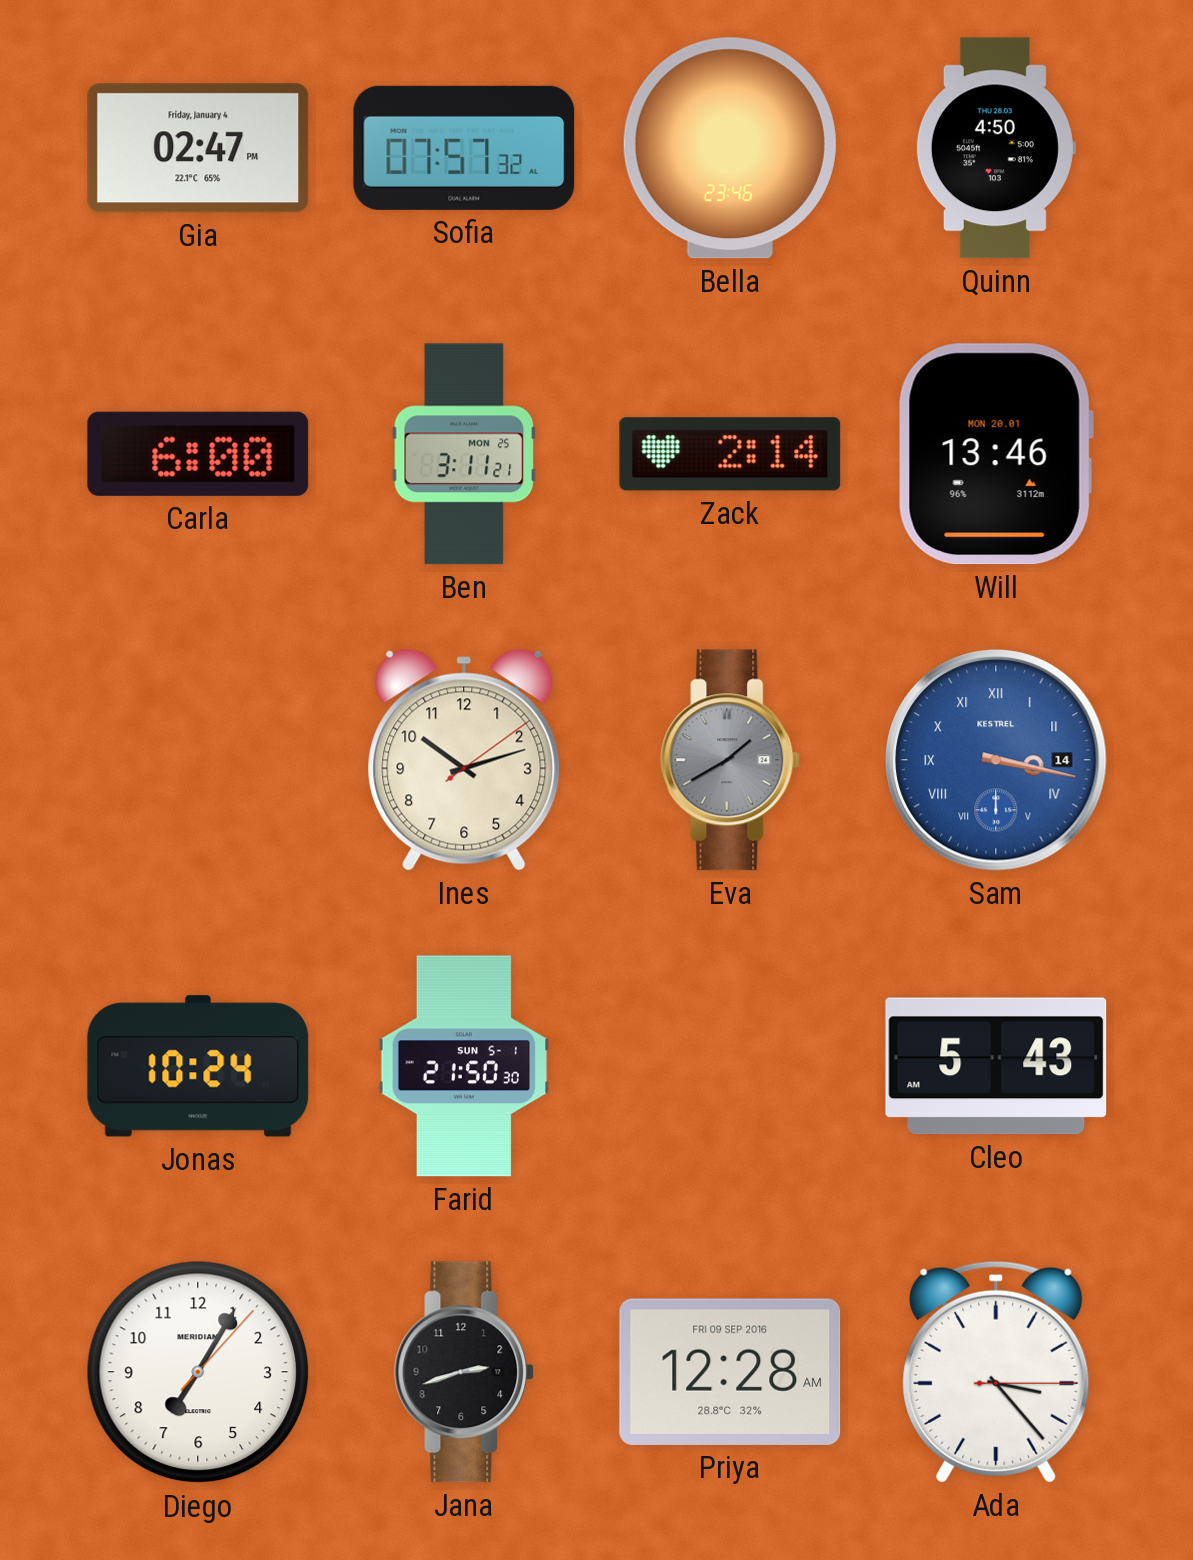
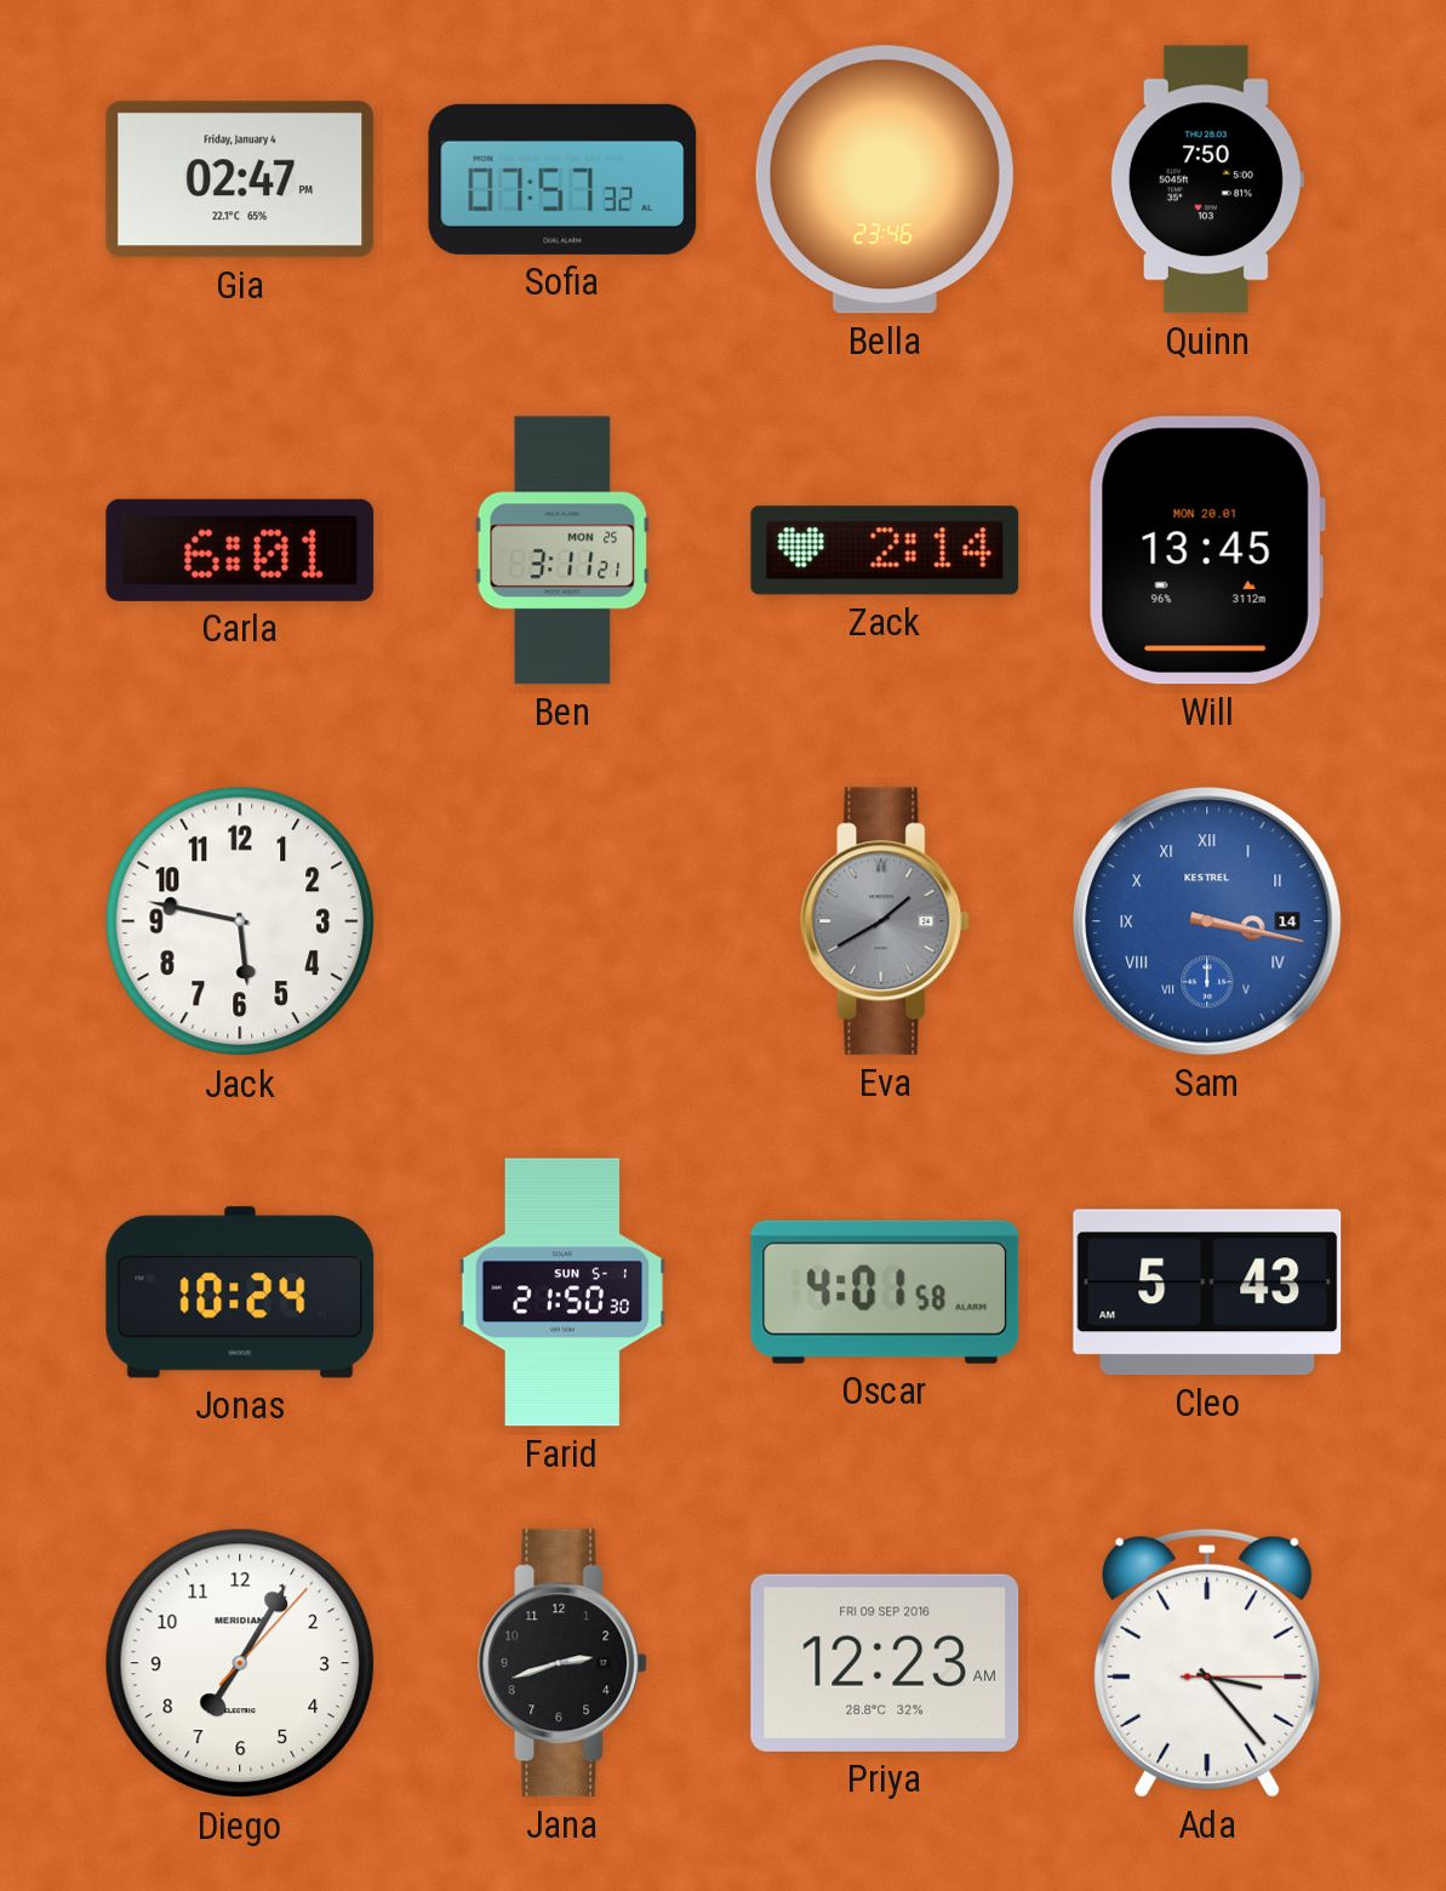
Quinn: 4:50 -> 7:50 (1206, 179)
Carla: 6:00 -> 6:01 (240, 550)
Will: 13:46 -> 13:45 (1207, 550)
Jack: none -> 5:47 (240, 921)
Ines: 10:12 -> none (464, 760)
Oscar: none -> 4:01 (885, 1292)
Priya: 12:28 -> 12:23 (885, 1663)
